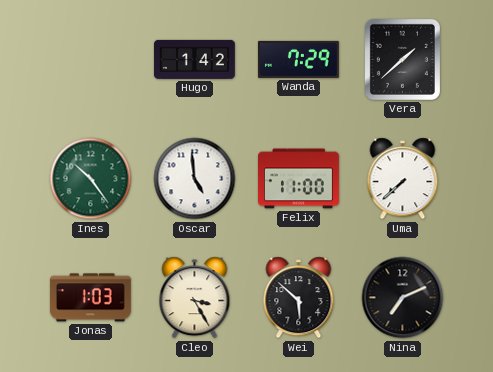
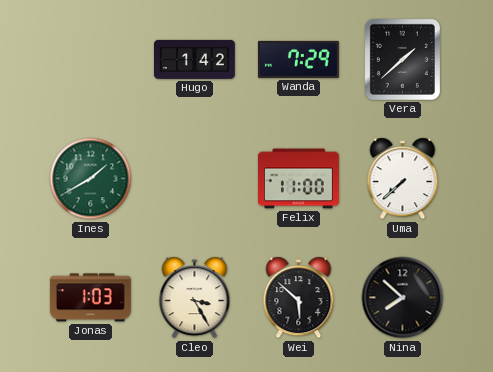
Ines: 10:24 -> 1:40 (91, 179)
Oscar: 4:59 -> none (195, 179)
Nina: 7:11 -> 7:52 (403, 298)
